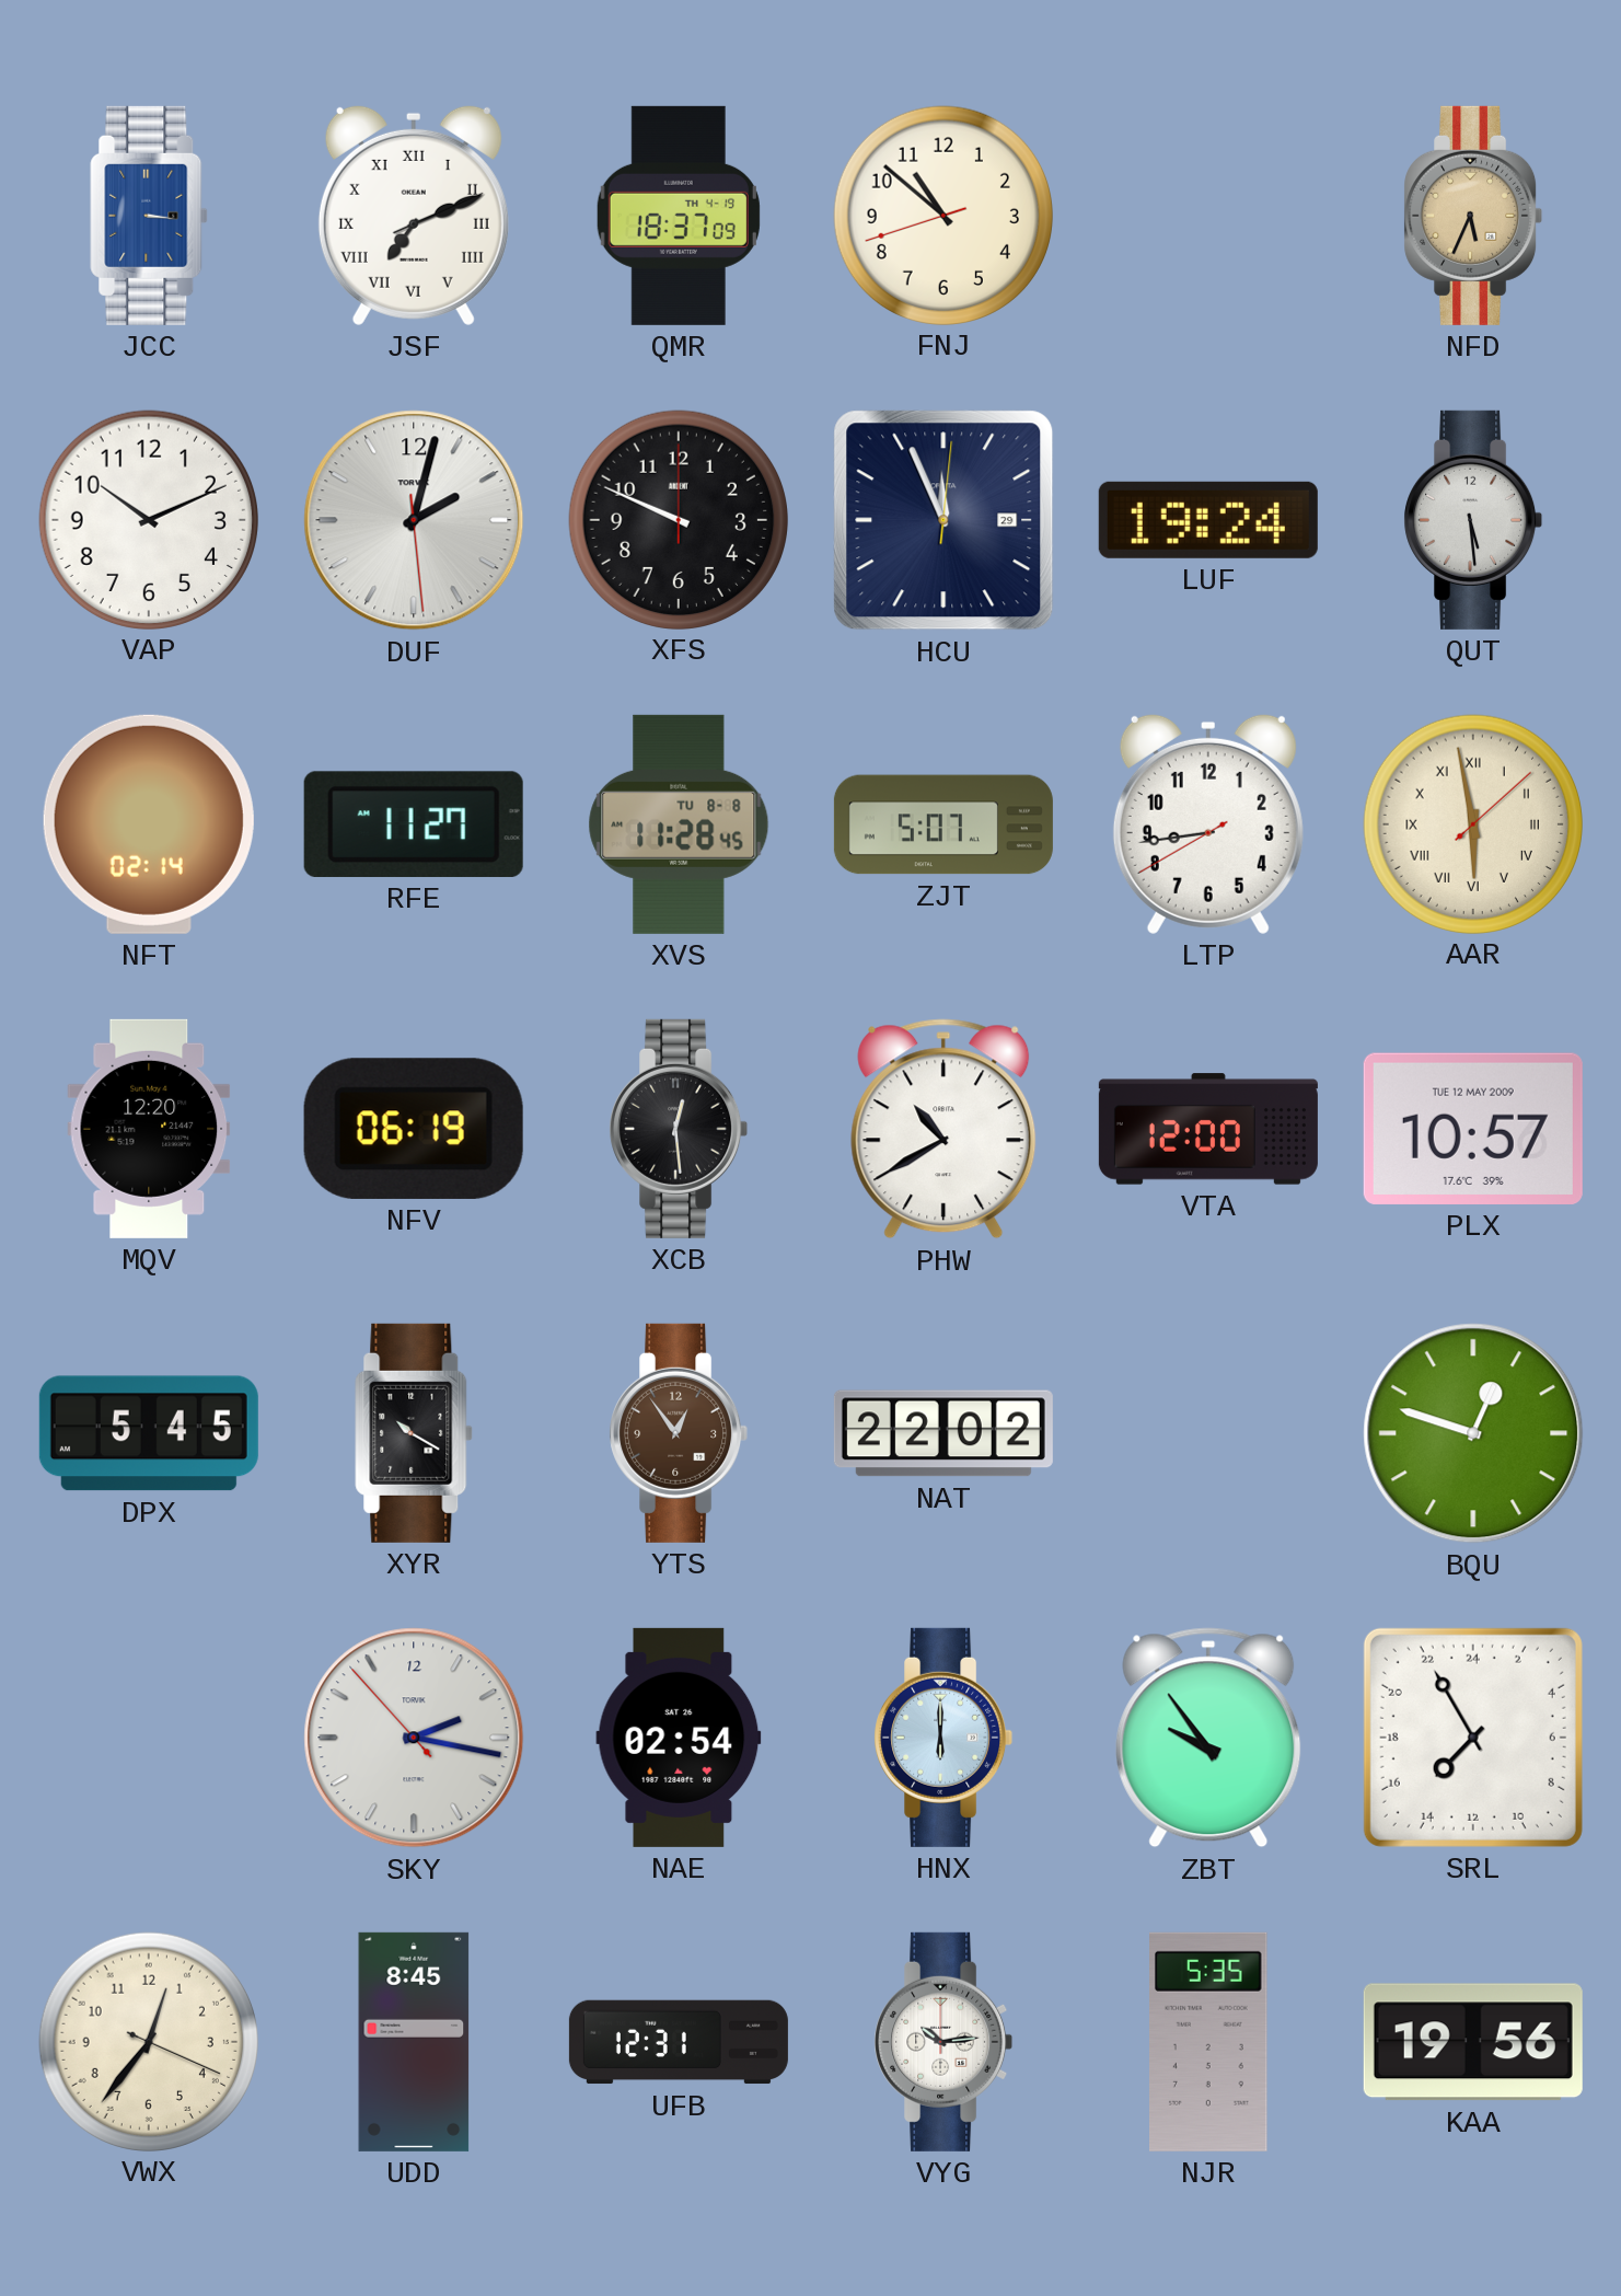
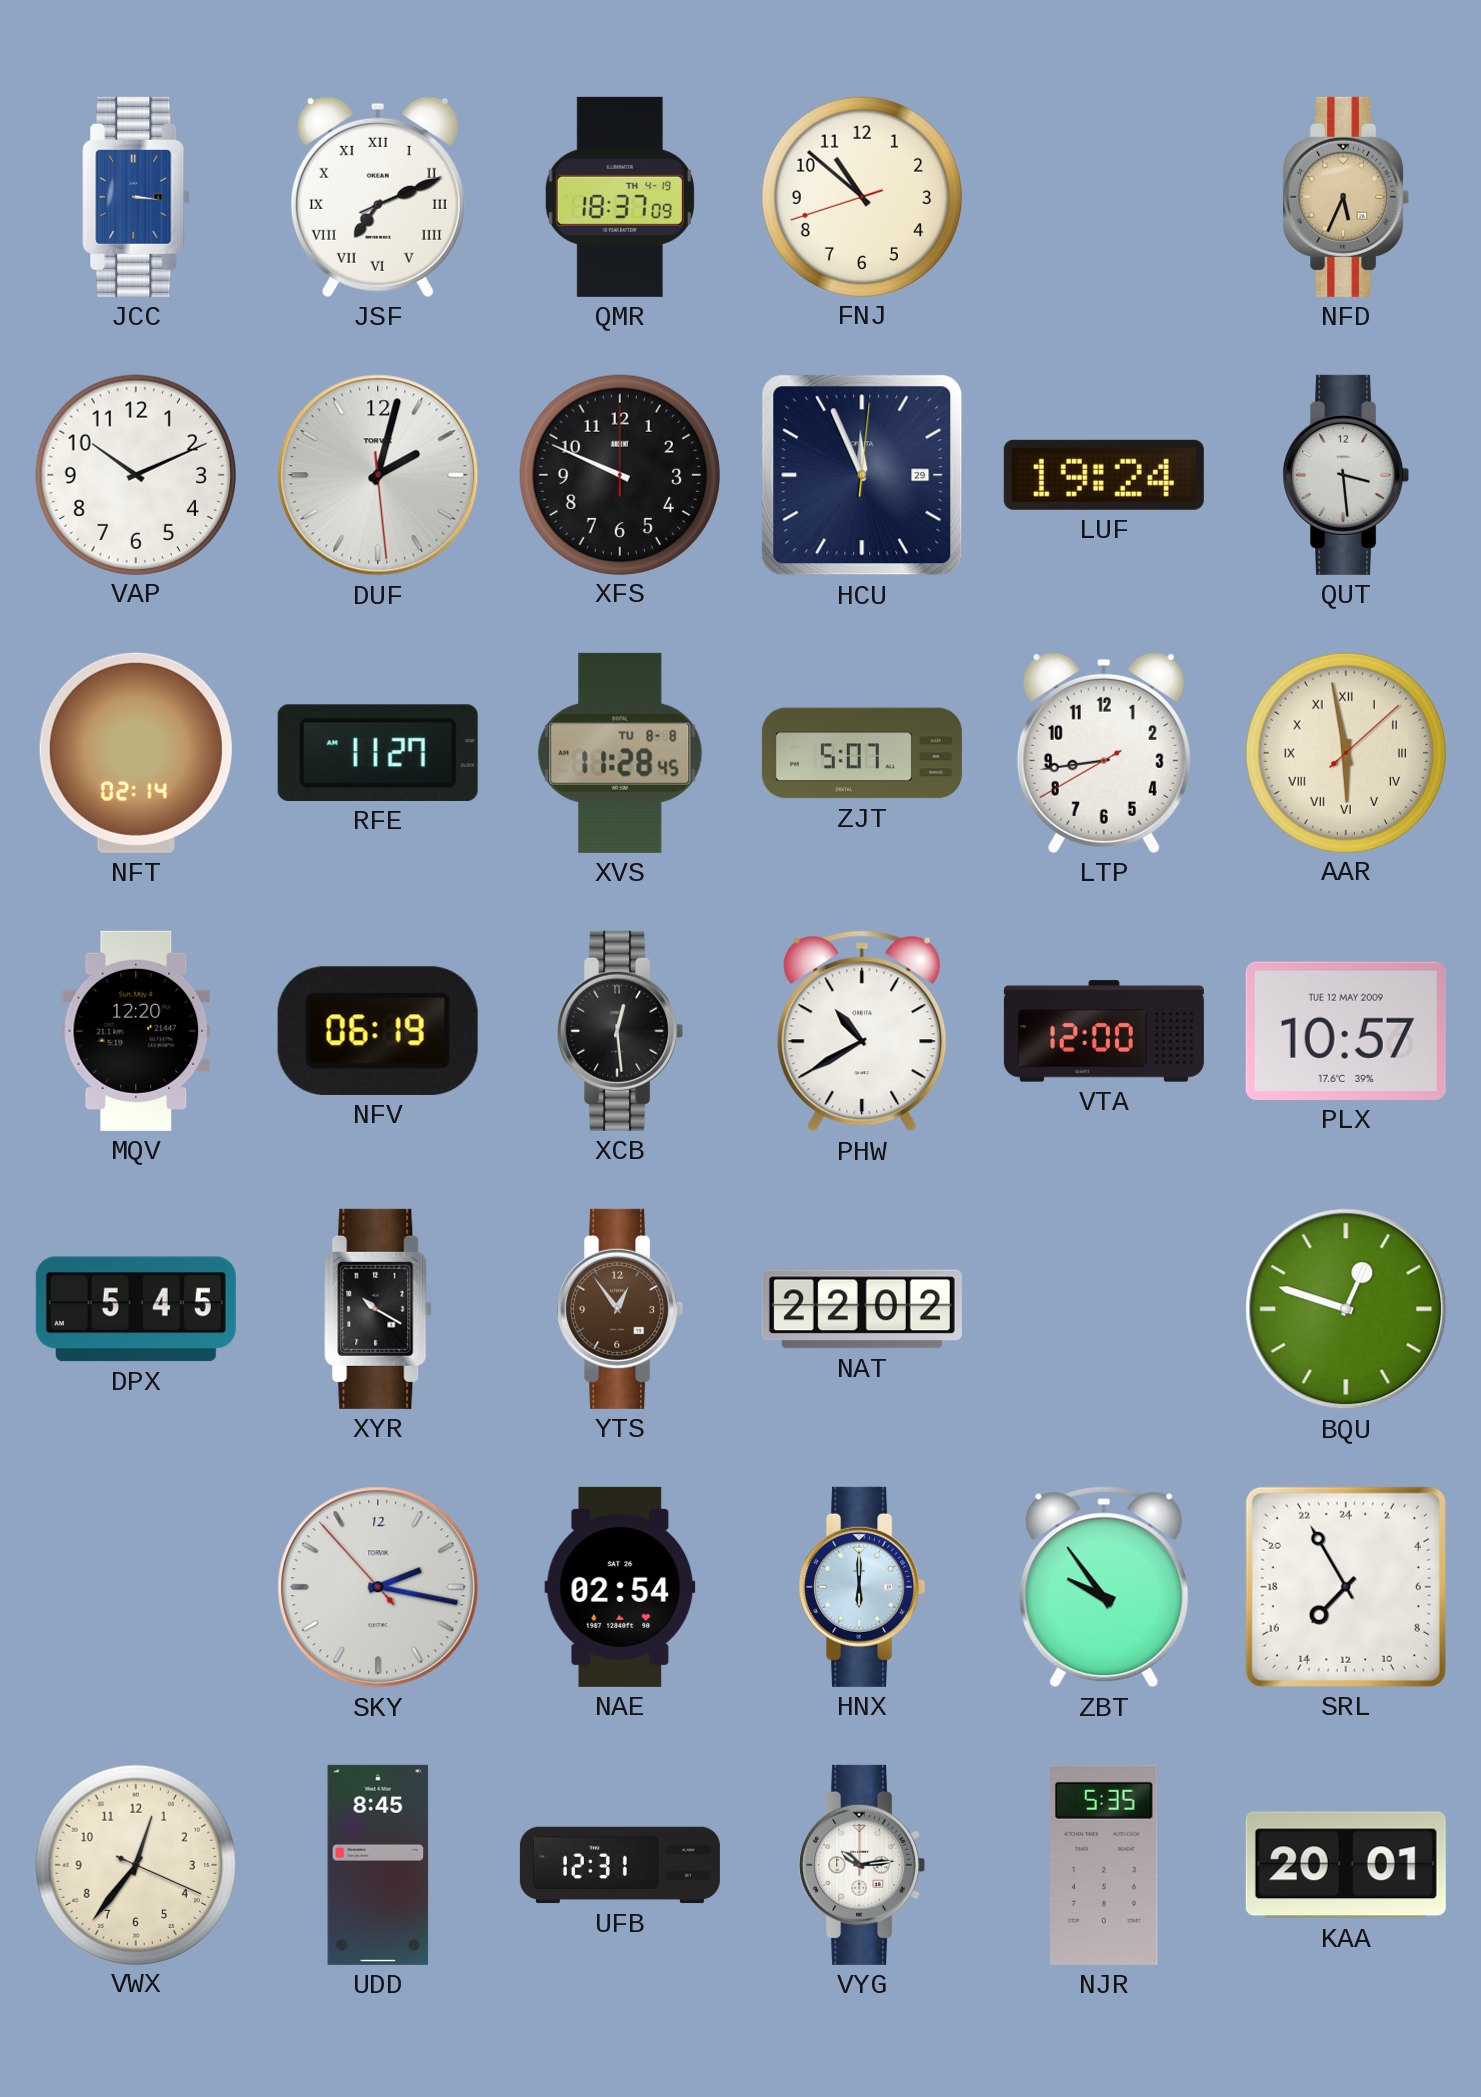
QUT: 5:29 -> 3:29 (1346, 475)
KAA: 19:56 -> 20:01 (1346, 1865)
